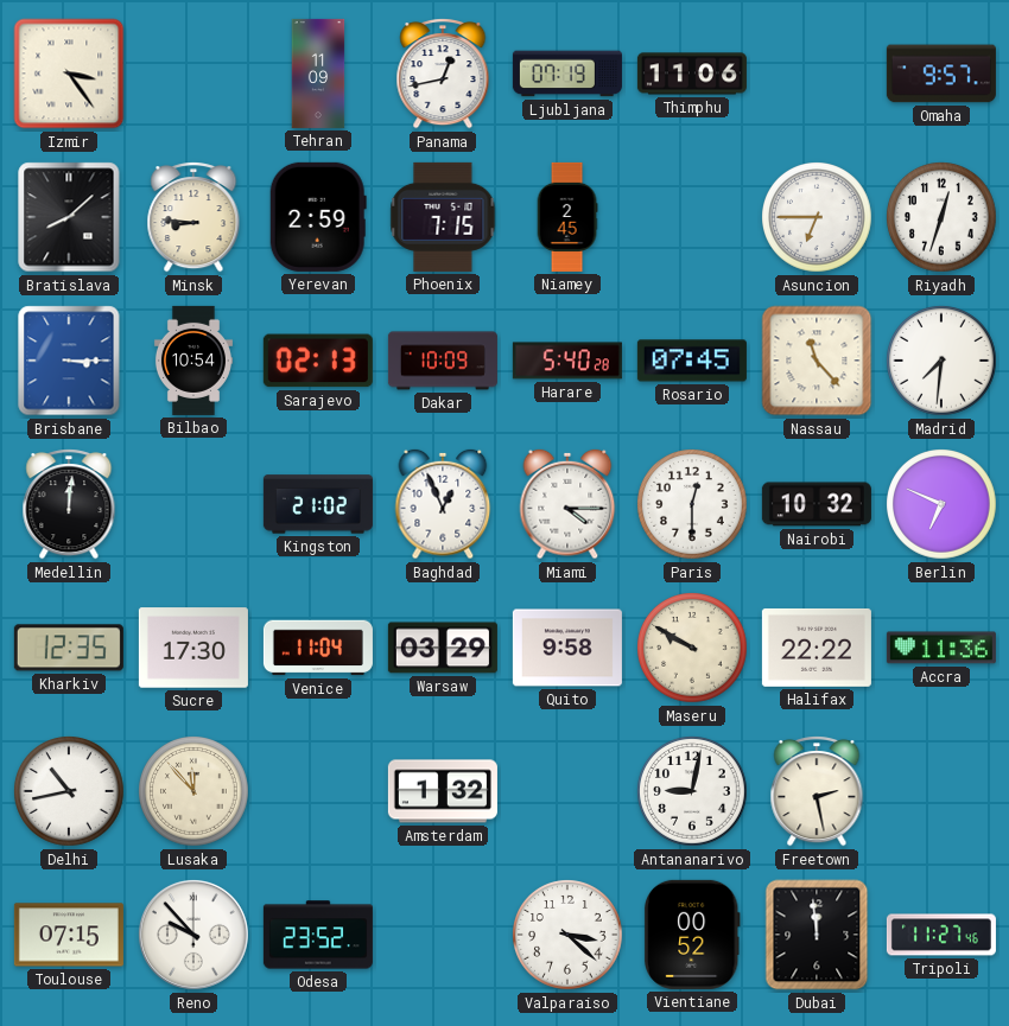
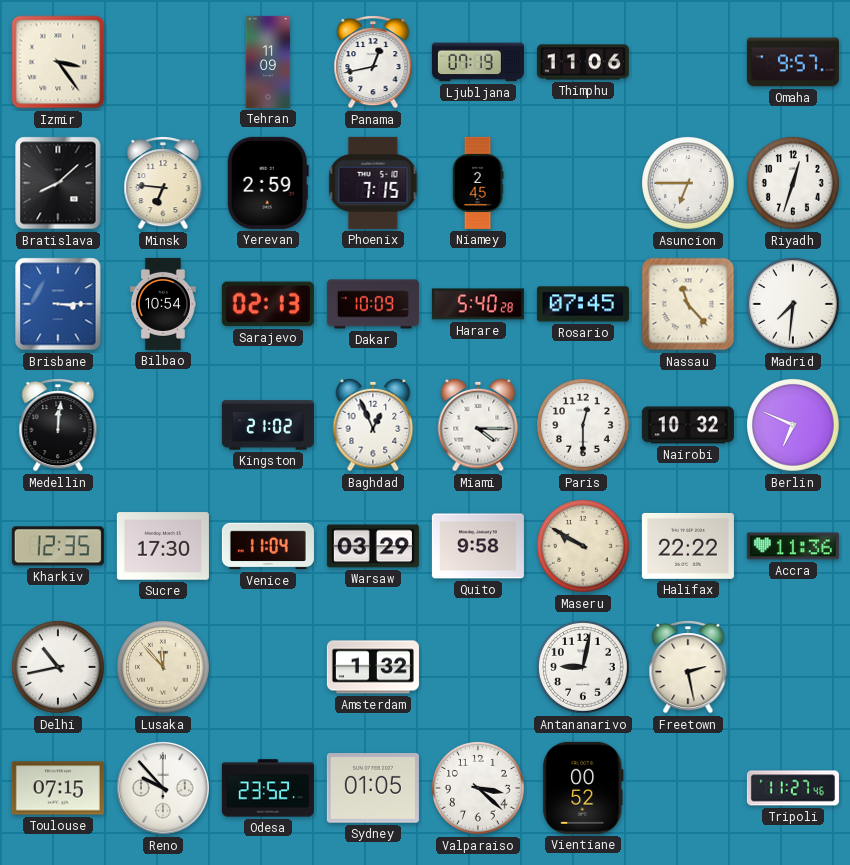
Minsk: 8:46 -> 6:46 (163, 184)
Sydney: none -> 01:05 (373, 788)
Dubai: 11:59 -> none (817, 935)
